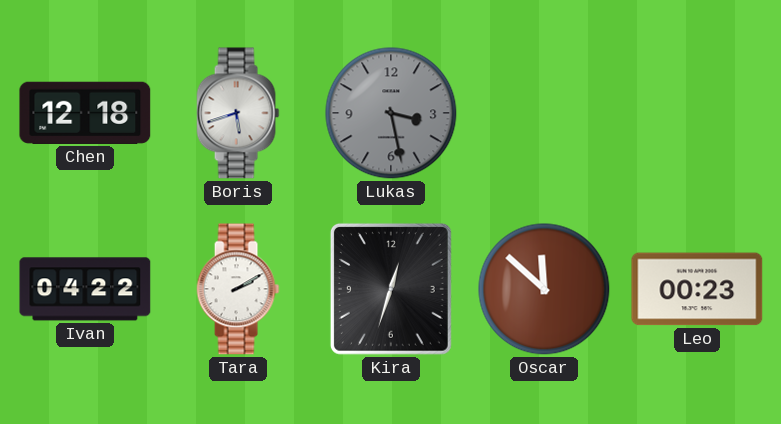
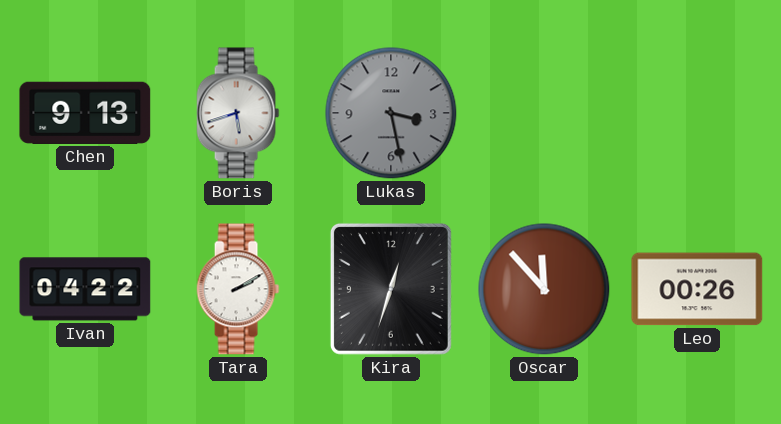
Chen: 12:18 -> 9:13 (85, 113)
Oscar: 11:52 -> 11:53 (544, 289)
Leo: 00:23 -> 00:26 (697, 289)
